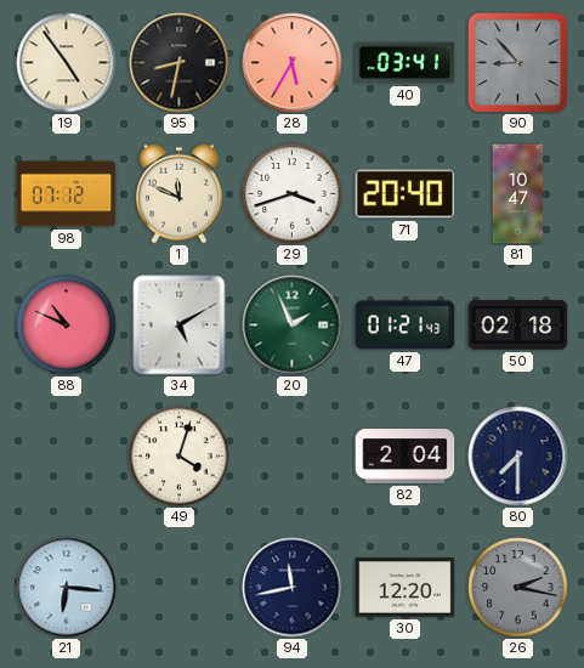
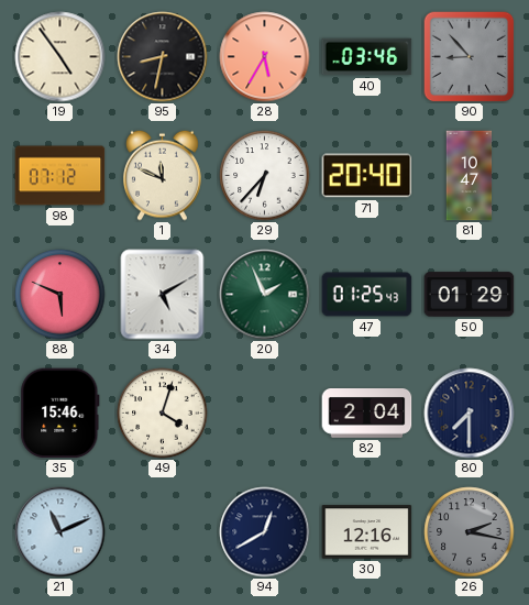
40: 03:41 -> 03:46 (367, 57)
29: 3:42 -> 6:37 (265, 176)
88: 10:49 -> 5:49 (60, 295)
47: 01:21 -> 01:25 (367, 295)
50: 02:18 -> 01:29 (470, 295)
35: none -> 15:46 (60, 414)
21: 6:16 -> 11:11 (60, 532)
94: 11:43 -> 12:40 (265, 532)
30: 12:20 -> 12:16 (367, 532)
